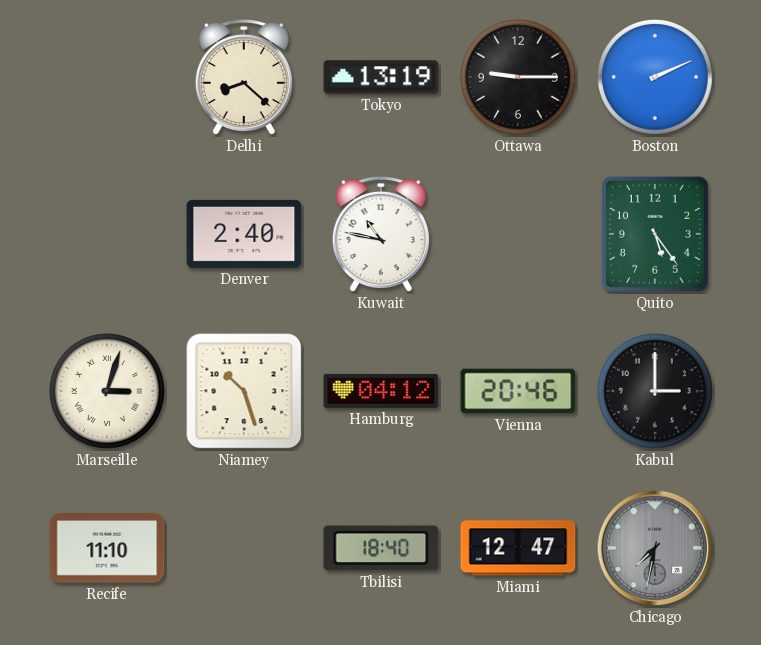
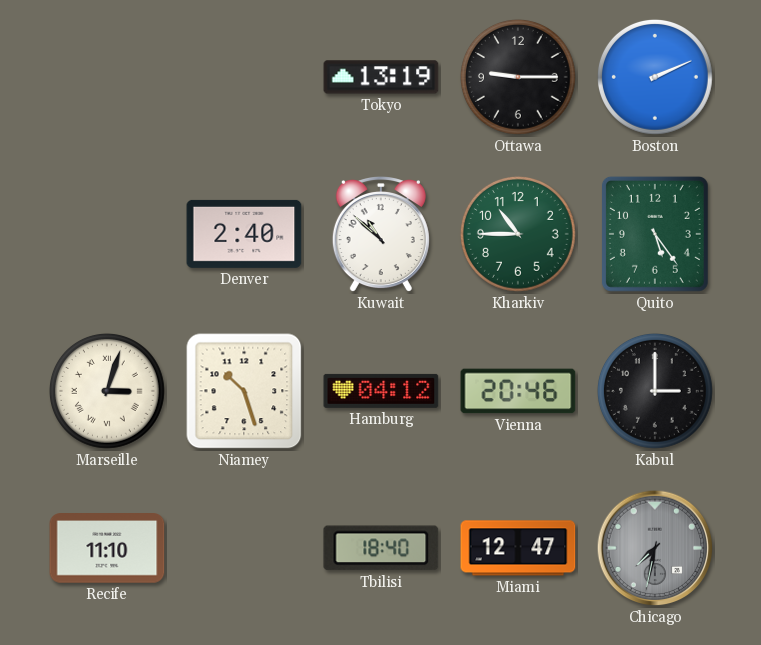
Delhi: 8:22 -> none (244, 78)
Kuwait: 10:47 -> 10:52 (381, 235)
Kharkiv: none -> 10:45 (518, 234)
